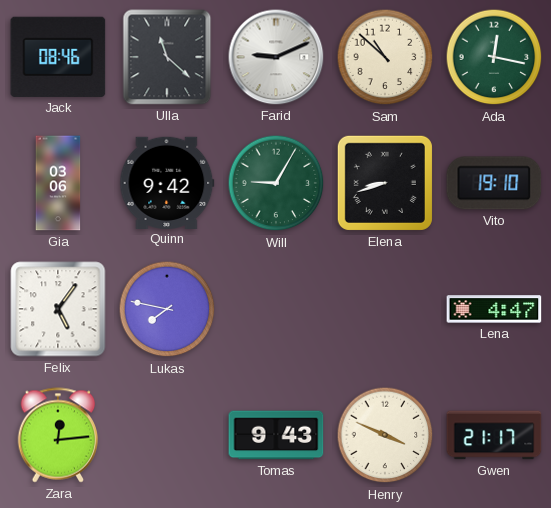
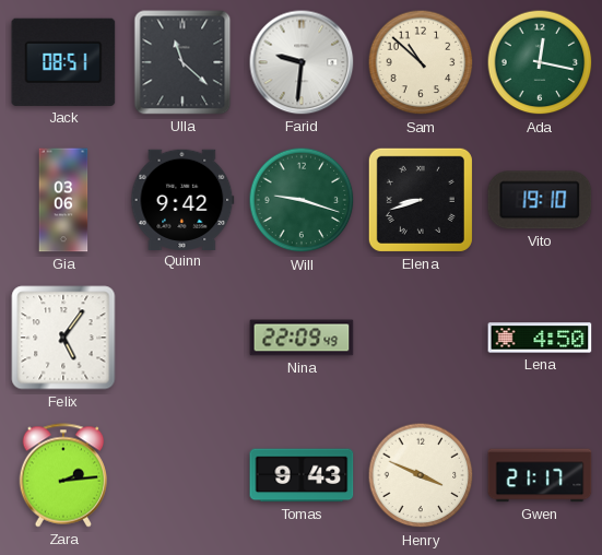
Jack: 08:46 -> 08:51 (63, 62)
Farid: 9:11 -> 9:31 (302, 62)
Will: 9:05 -> 9:18 (302, 200)
Lukas: 7:47 -> none (167, 309)
Nina: none -> 22:09 (302, 338)
Lena: 4:47 -> 4:50 (540, 338)
Zara: 12:14 -> 2:14 (63, 475)
